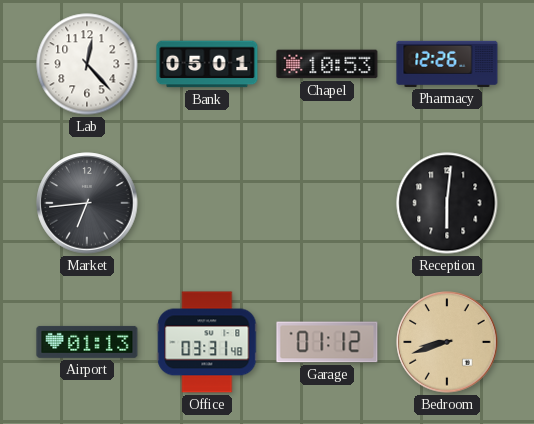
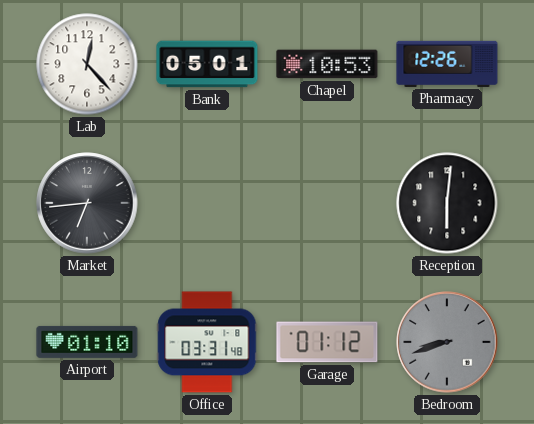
Airport: 01:13 -> 01:10 (87, 342)
Bedroom dial: champagne -> grey (447, 342)
